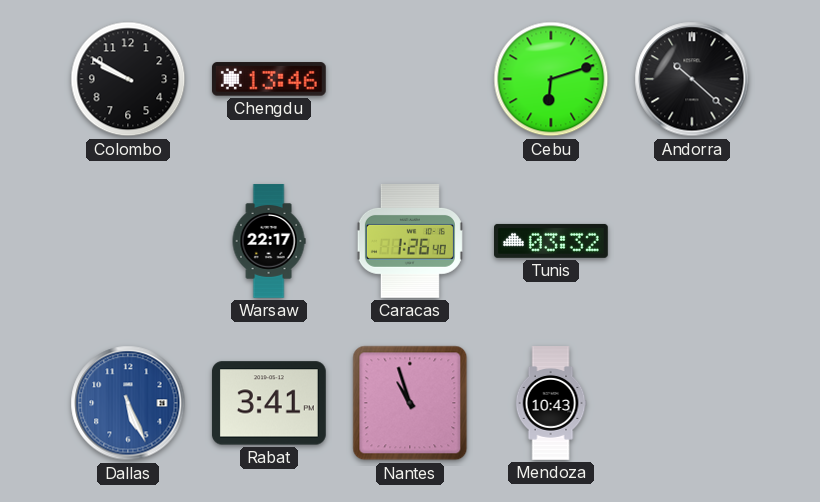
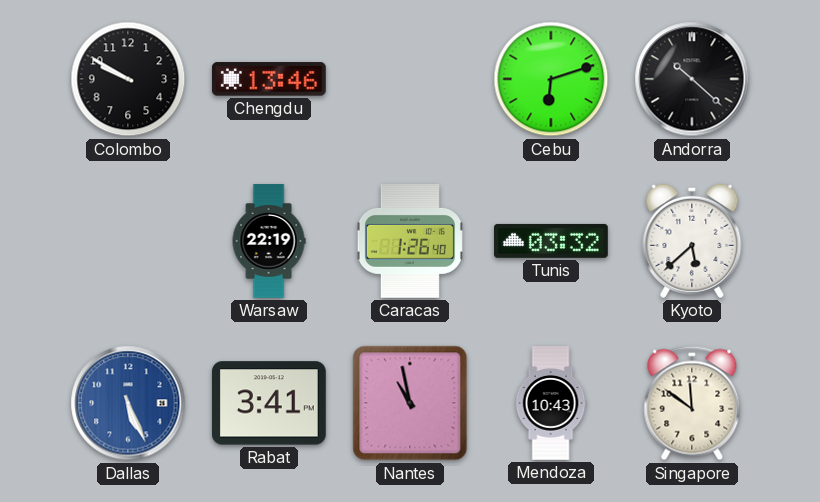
Warsaw: 22:17 -> 22:19 (269, 241)
Kyoto: none -> 5:38 (692, 241)
Nantes: 10:57 -> 10:58 (410, 403)
Singapore: none -> 11:51 (692, 403)
